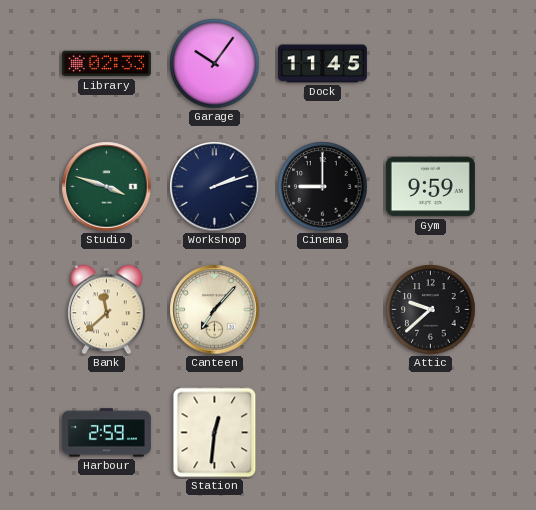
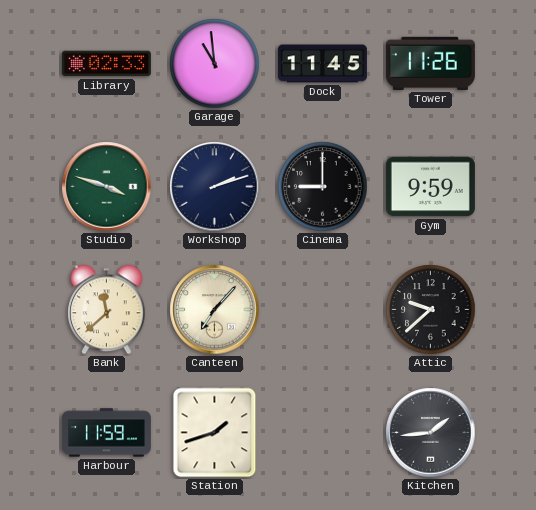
Garage: 10:06 -> 10:59 (215, 64)
Tower: none -> 11:26 (430, 63)
Harbour: 2:59 -> 11:59 (106, 433)
Station: 12:31 -> 1:42 (215, 433)
Kitchen: none -> 1:44 (431, 433)
